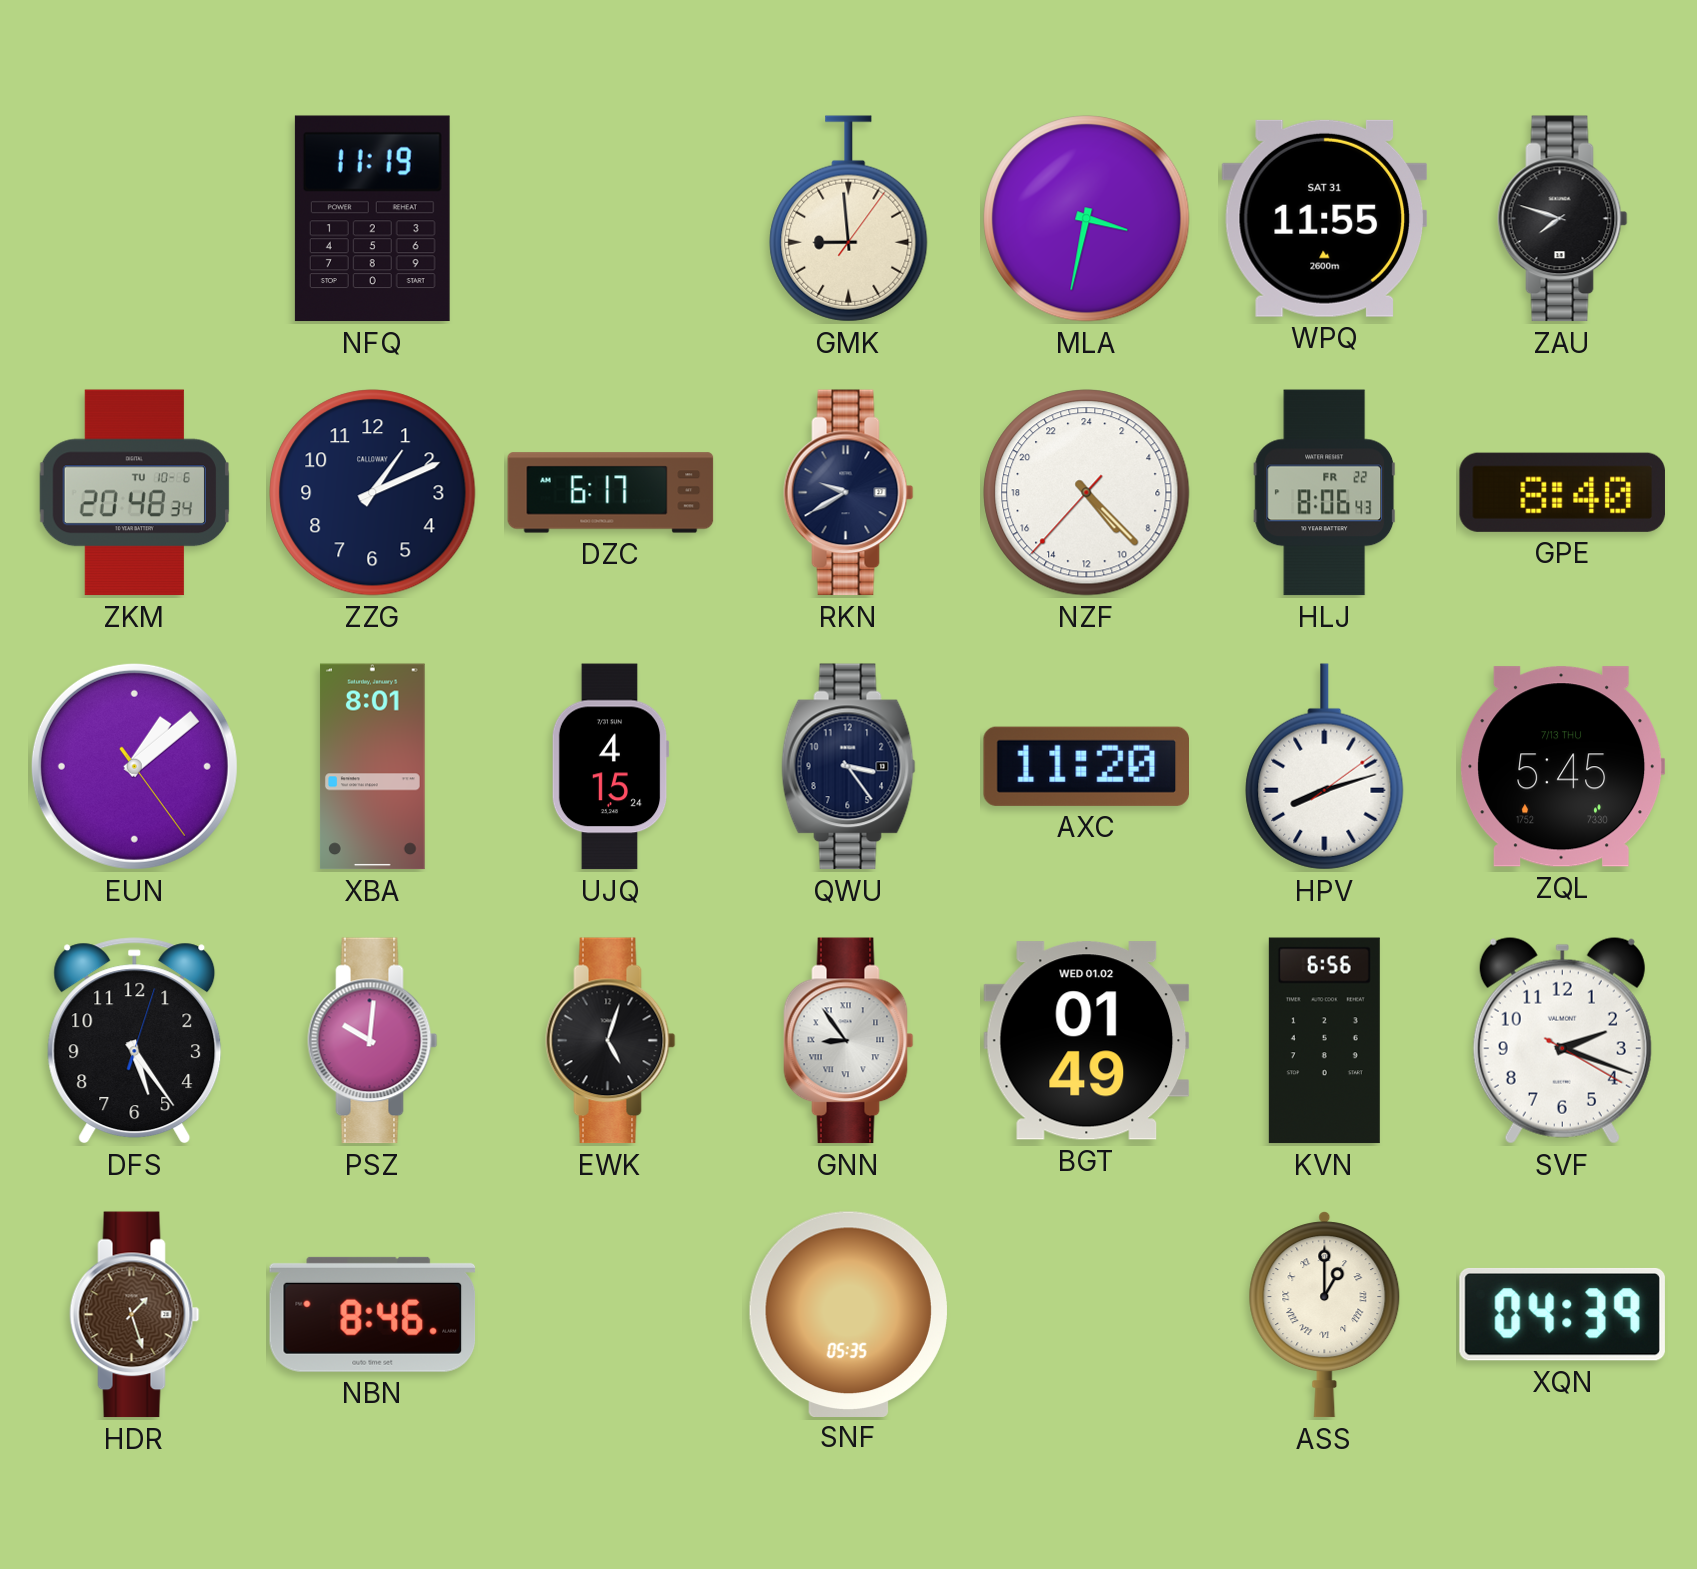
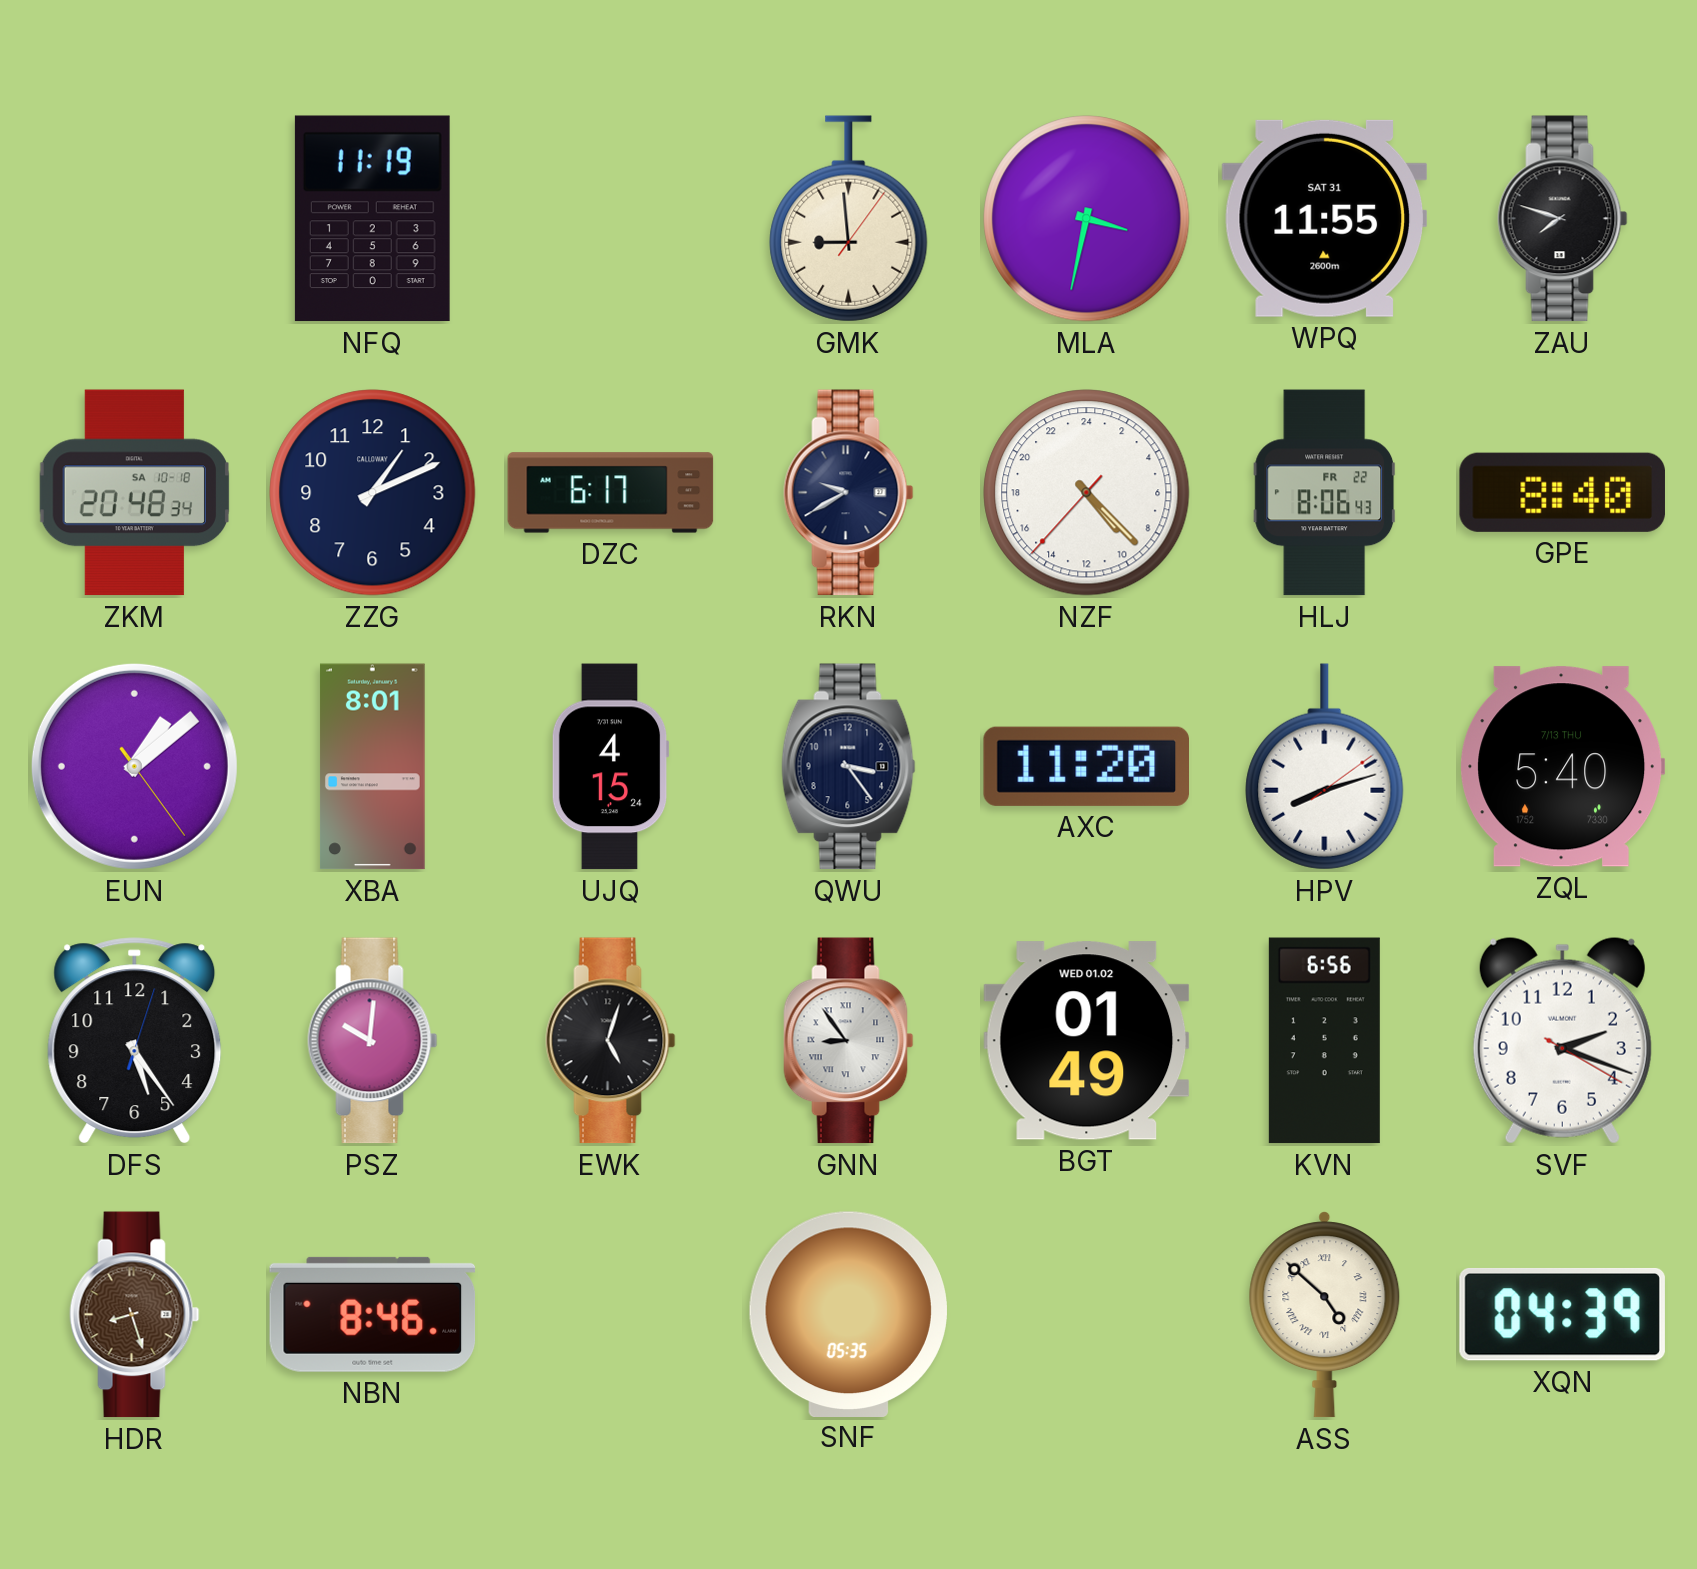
ZKM date: TU 10-6 -> SA 10-18 (134, 493)
ZQL: 5:45 -> 5:40 (1563, 767)
HDR: 1:27 -> 8:27 (135, 1315)
ASS: 1:00 -> 4:52 (1325, 1315)
